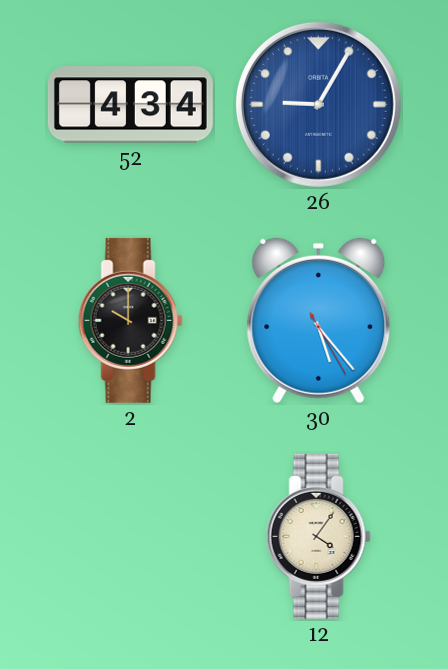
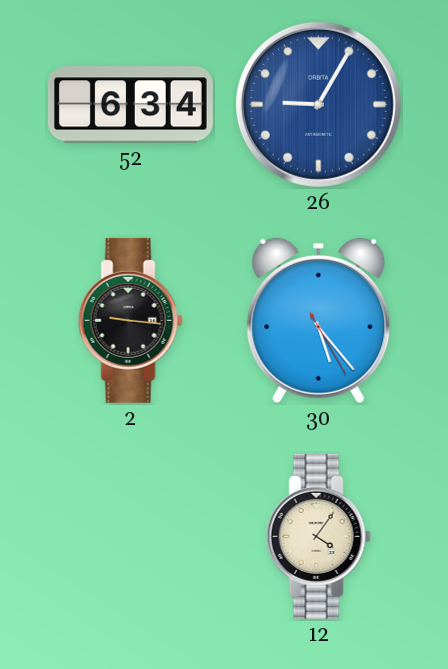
52: 4:34 -> 6:34 (130, 105)
2: 10:00 -> 9:16 (130, 320)
